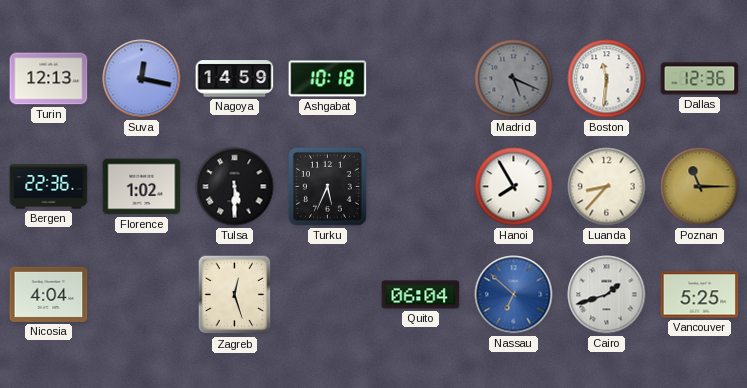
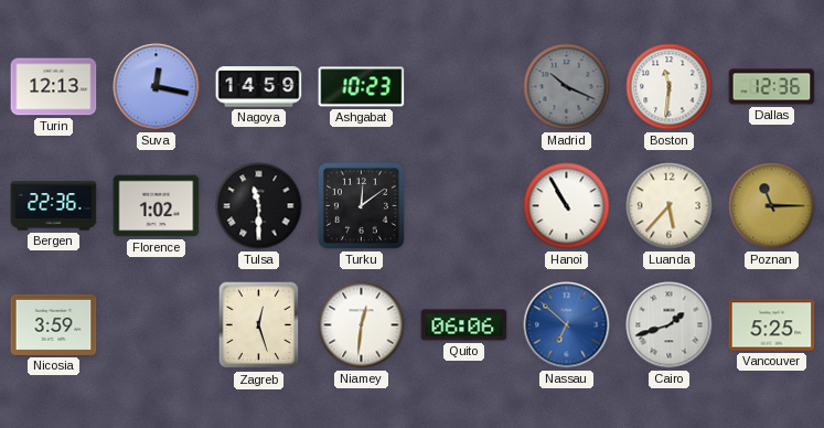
Ashgabat: 10:18 -> 10:23 (362, 87)
Madrid: 5:19 -> 10:19 (567, 87)
Tulsa: 5:30 -> 11:30 (259, 206)
Turku: 5:34 -> 12:09 (361, 205)
Hanoi: 7:55 -> 10:55 (567, 206)
Luanda: 8:37 -> 5:37 (670, 206)
Nicosia: 4:04 -> 3:59 (54, 324)
Niamey: none -> 12:31 (362, 325)
Quito: 06:04 -> 06:06 (464, 325)
